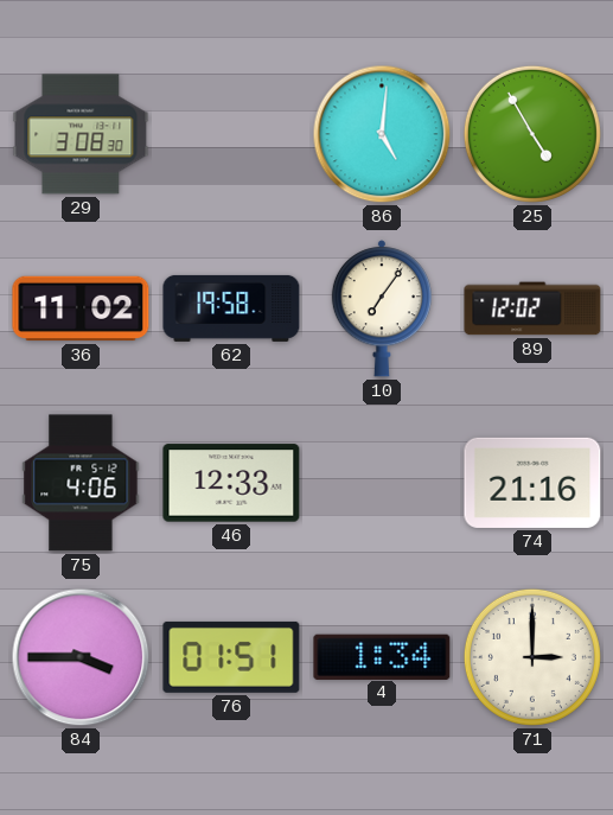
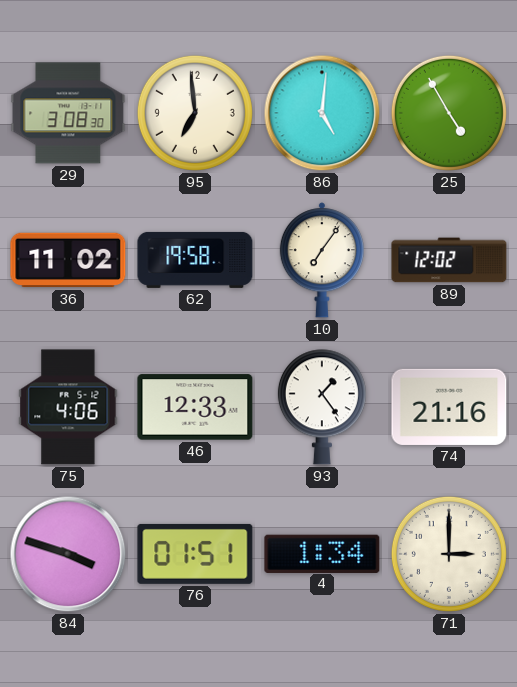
95: none -> 6:59 (195, 113)
93: none -> 1:24 (322, 407)
84: 3:45 -> 3:48 (68, 554)
